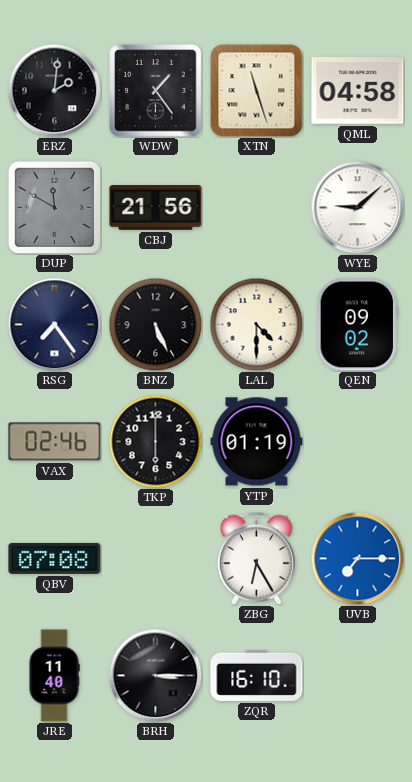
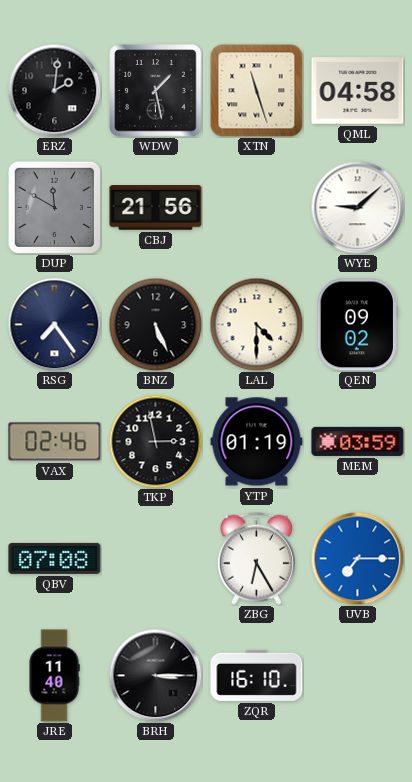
WDW: 1:24 -> 1:28 (156, 91)
TKP: 6:00 -> 2:58 (155, 441)
MEM: none -> 03:59 (358, 441)
